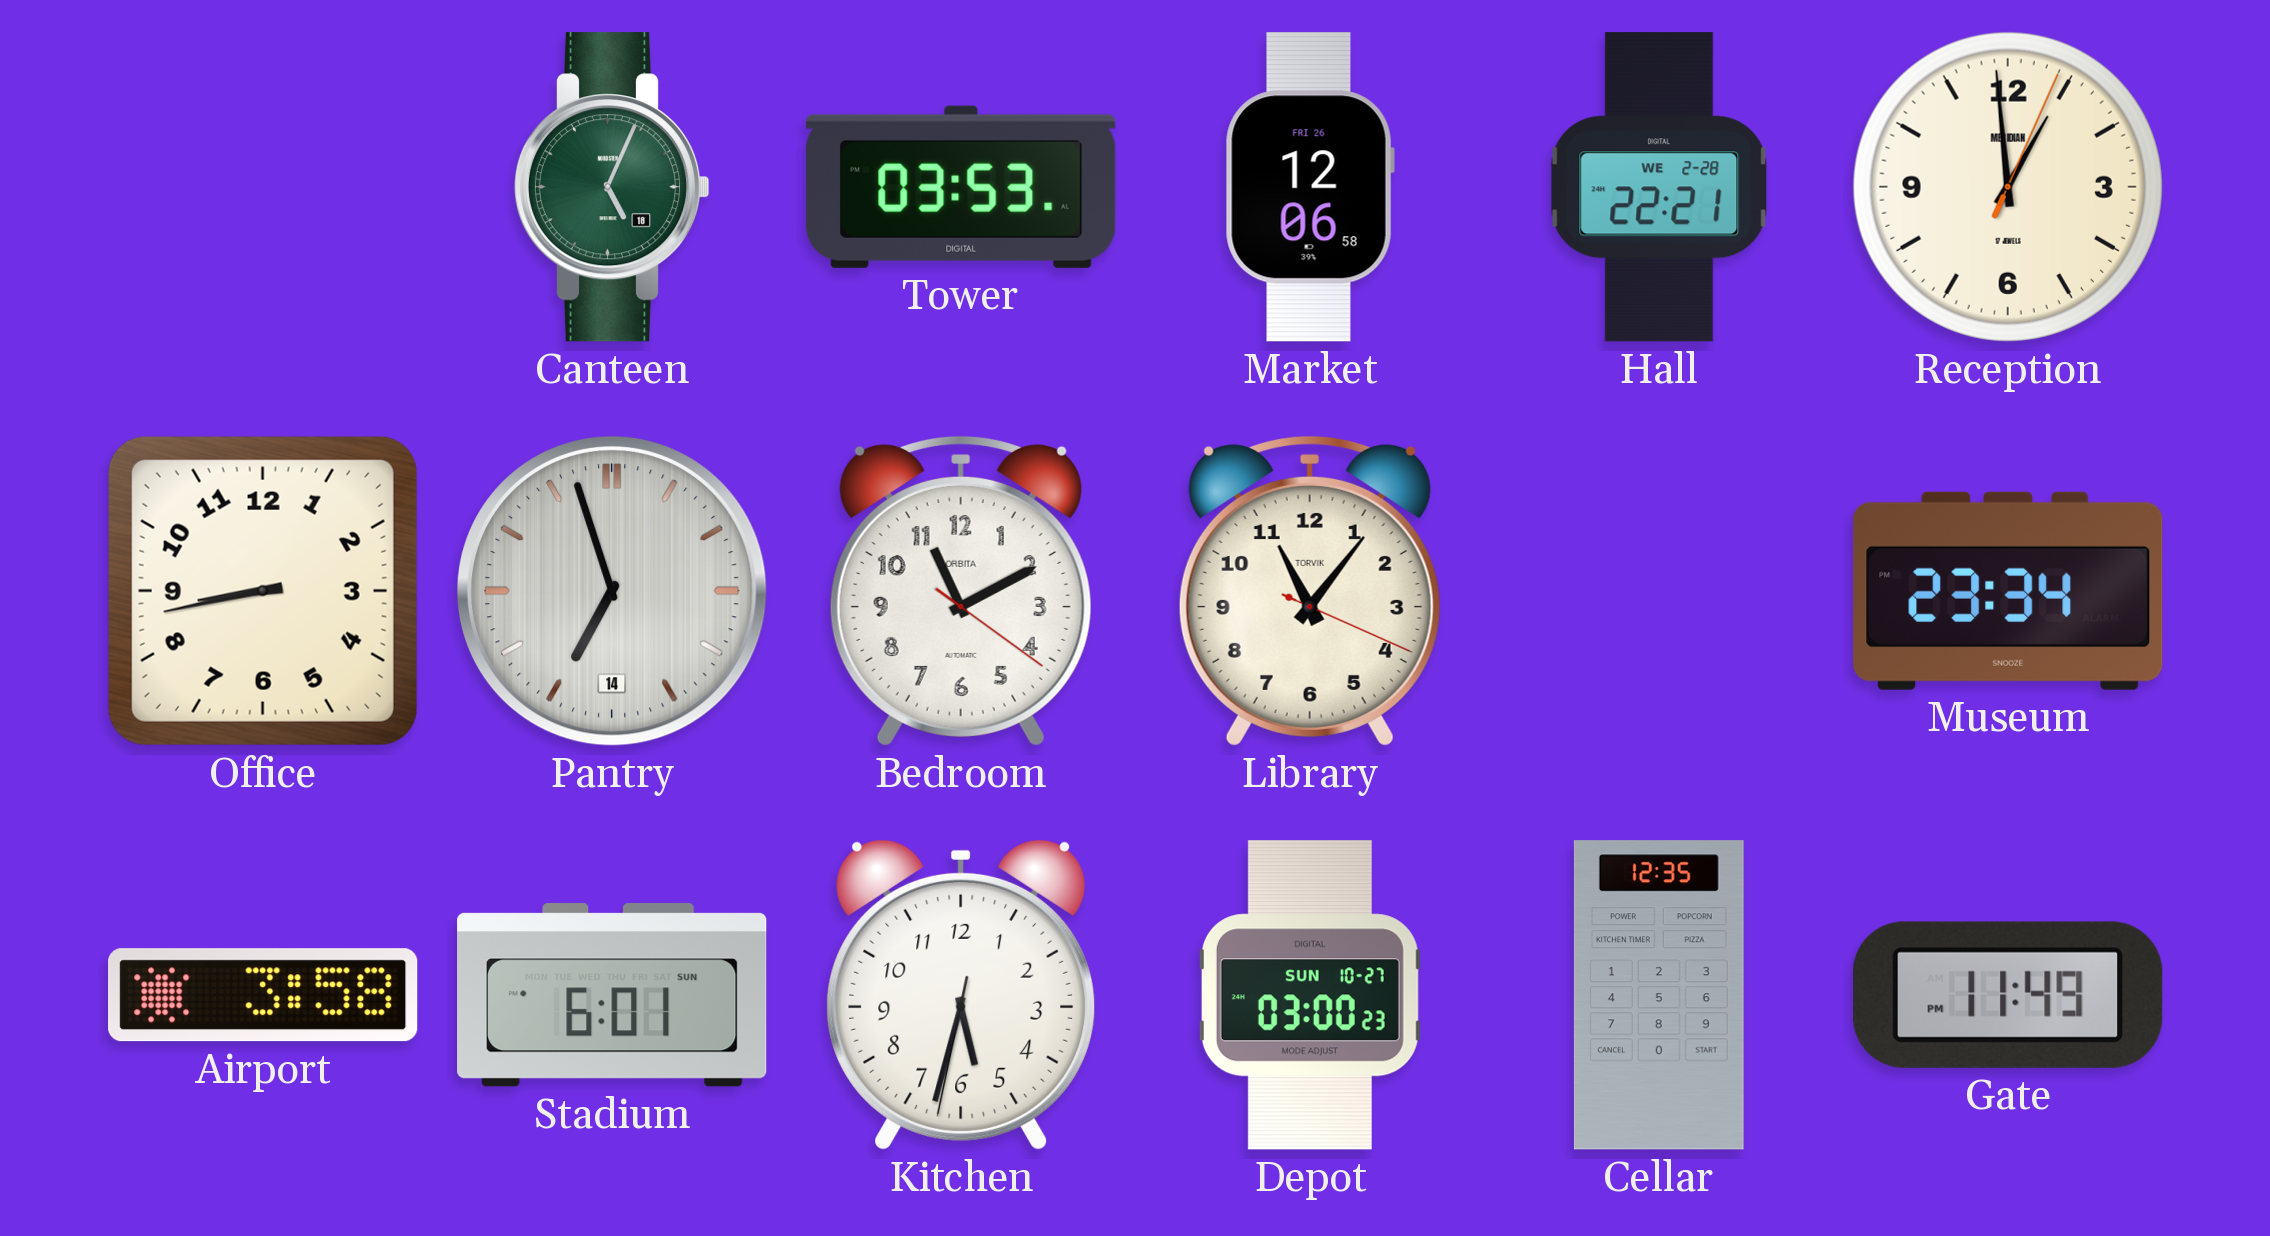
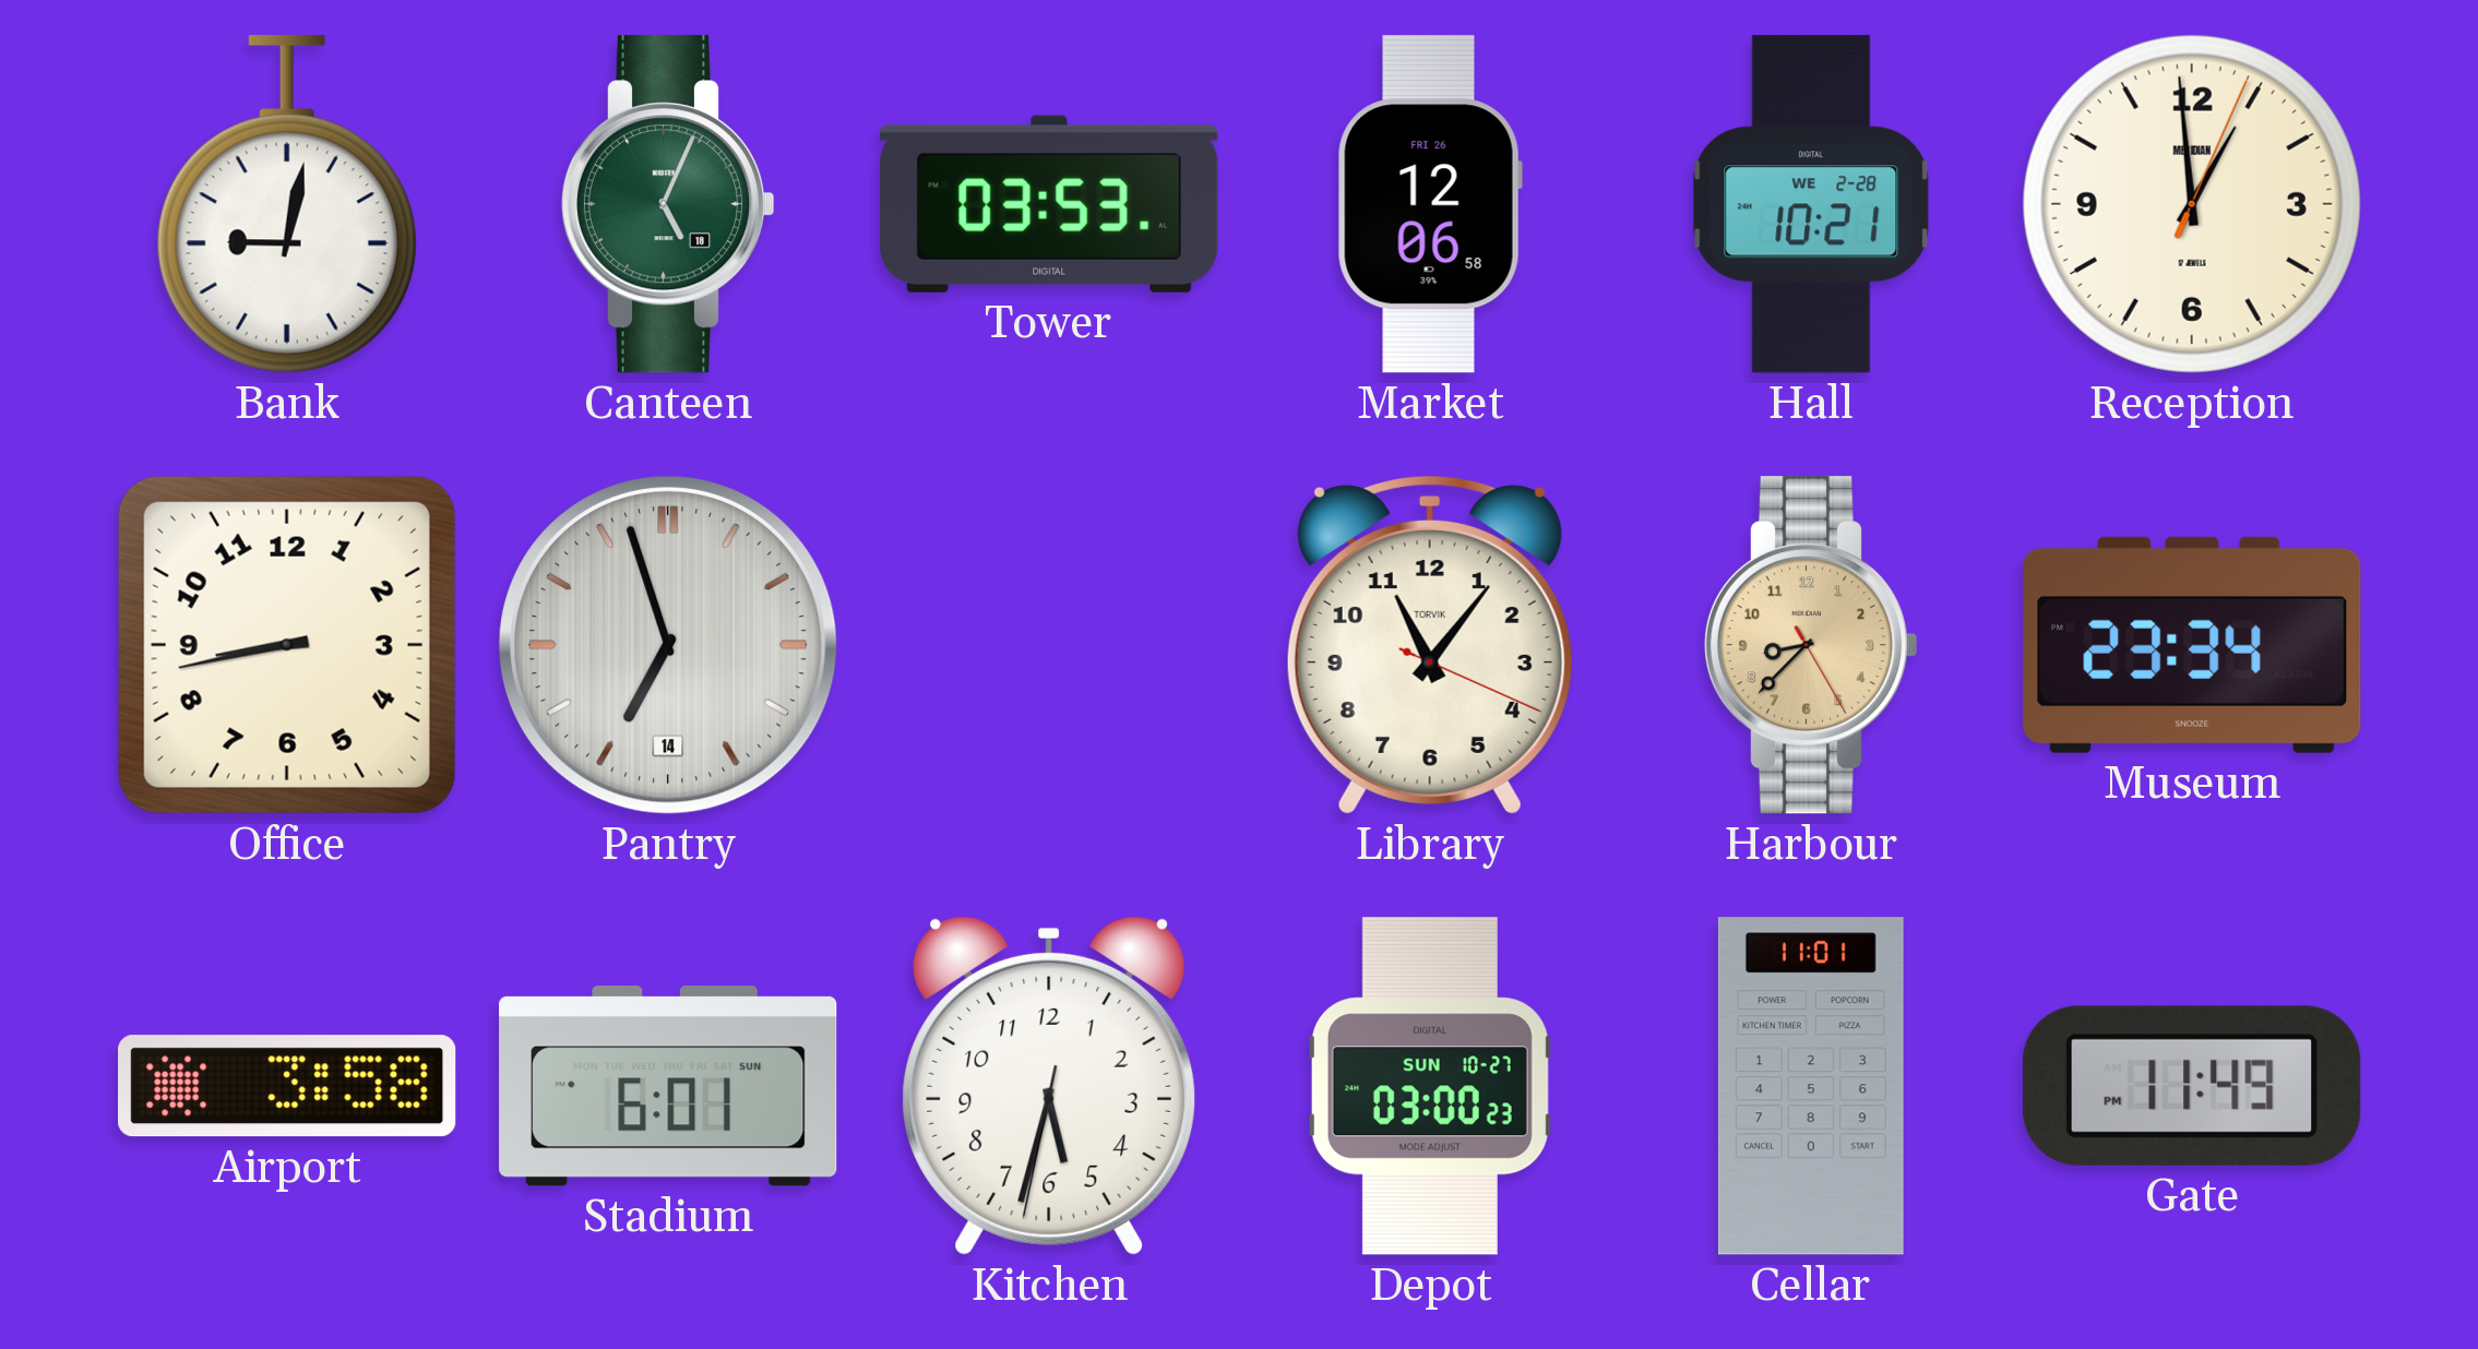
Bank: none -> 9:02 (287, 204)
Hall: 22:21 -> 10:21 (1811, 204)
Bedroom: 11:10 -> none (961, 592)
Harbour: none -> 8:37 (1811, 645)
Cellar: 12:35 -> 11:01 (1811, 1086)
